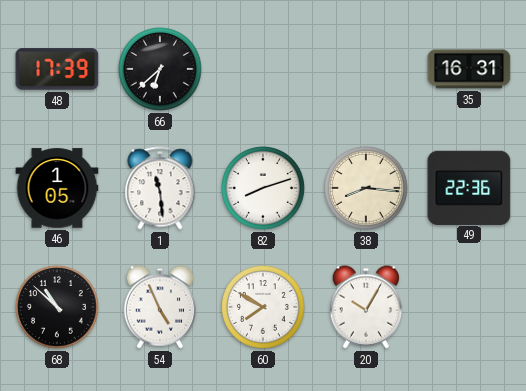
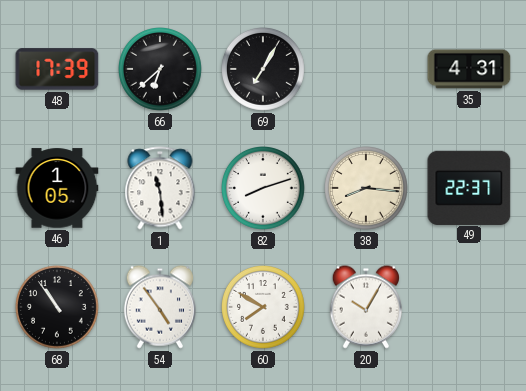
69: none -> 7:05 (264, 70)
35: 16:31 -> 4:31 (469, 69)
49: 22:36 -> 22:37 (469, 187)
68: 10:52 -> 10:54 (58, 308)
54: 4:56 -> 4:54 (159, 307)
